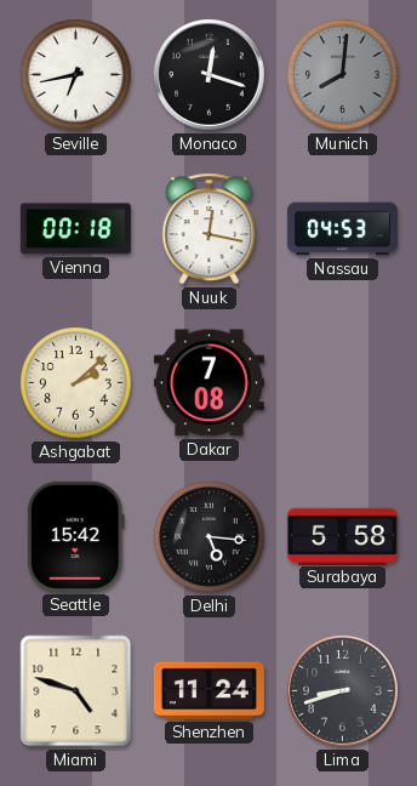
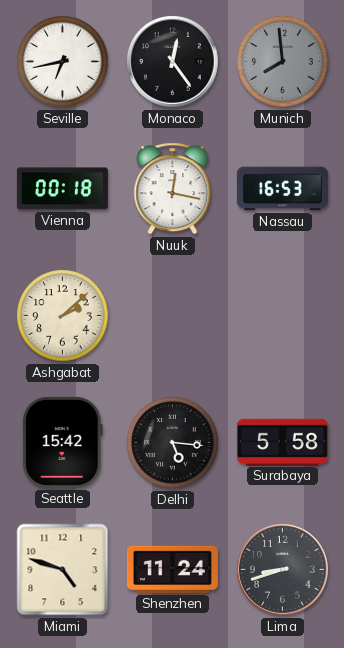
Monaco: 12:18 -> 12:24 (173, 62)
Munich: 8:01 -> 7:59 (283, 62)
Nassau: 04:53 -> 16:53 (282, 189)
Dakar: 7:08 -> none (208, 383)
